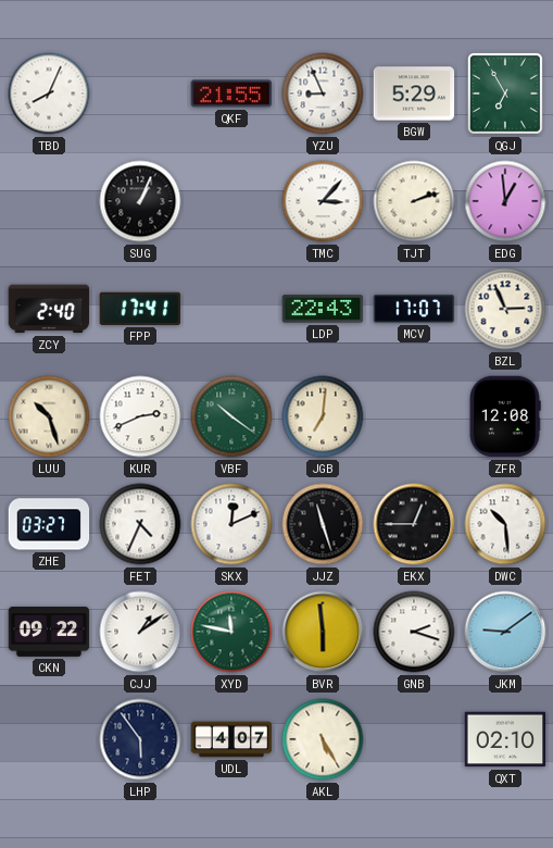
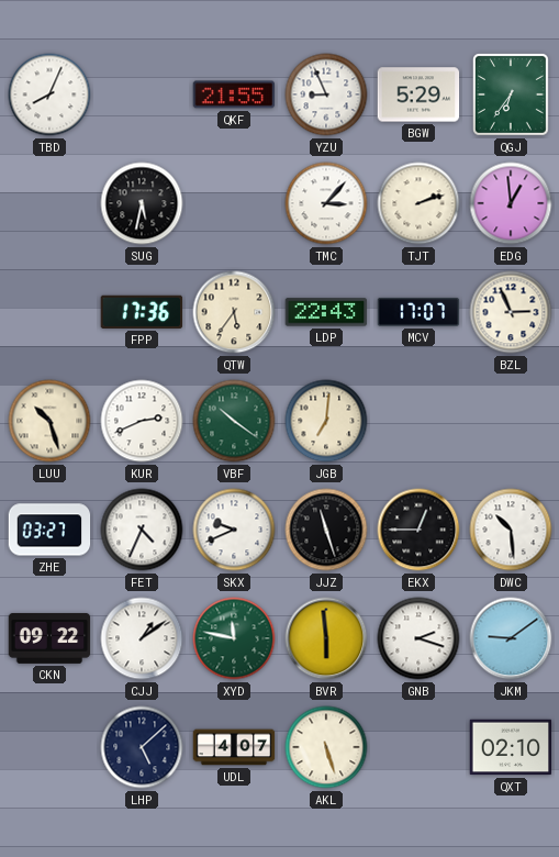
QGJ: 6:55 -> 6:36 (511, 94)
SUG: 1:04 -> 5:32 (142, 203)
ZCY: 2:40 -> none (49, 309)
FPP: 17:41 -> 17:36 (142, 312)
QTW: none -> 5:36 (234, 312)
ZFR: 12:08 -> none (505, 416)
SKX: 12:11 -> 9:41 (234, 530)
LHP: 5:54 -> 5:08 (142, 747)
AKL: 5:25 -> 5:27 (326, 747)
